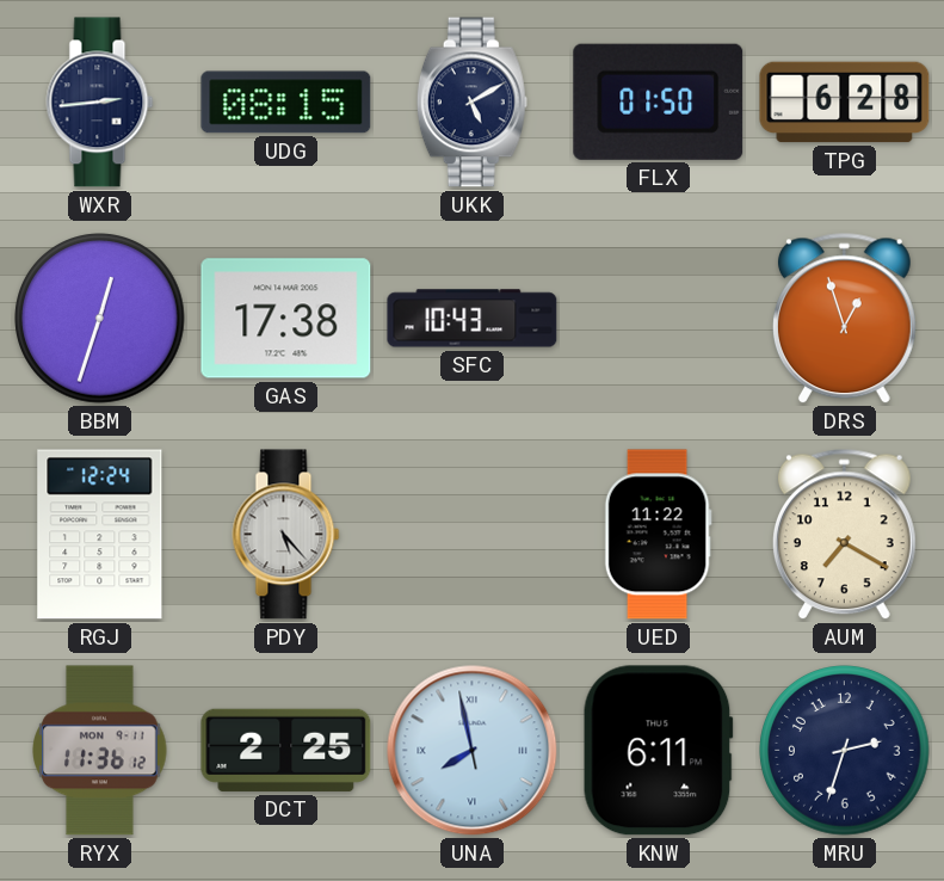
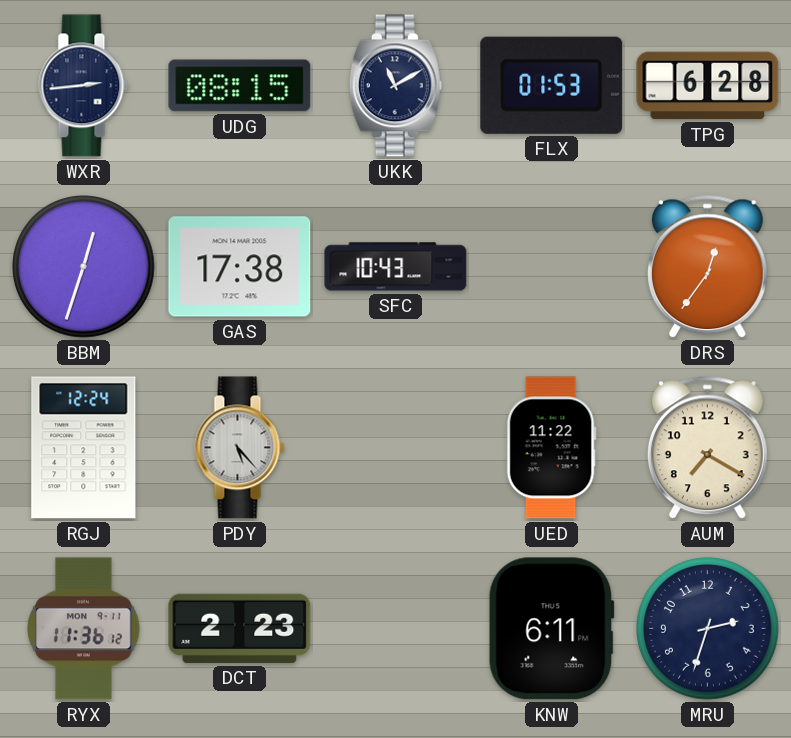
UKK: 5:10 -> 11:10 (395, 86)
FLX: 01:50 -> 01:53 (552, 85)
DRS: 12:57 -> 12:36 (707, 267)
DCT: 2:25 -> 2:23 (240, 628)
UNA: 7:57 -> none (473, 751)
